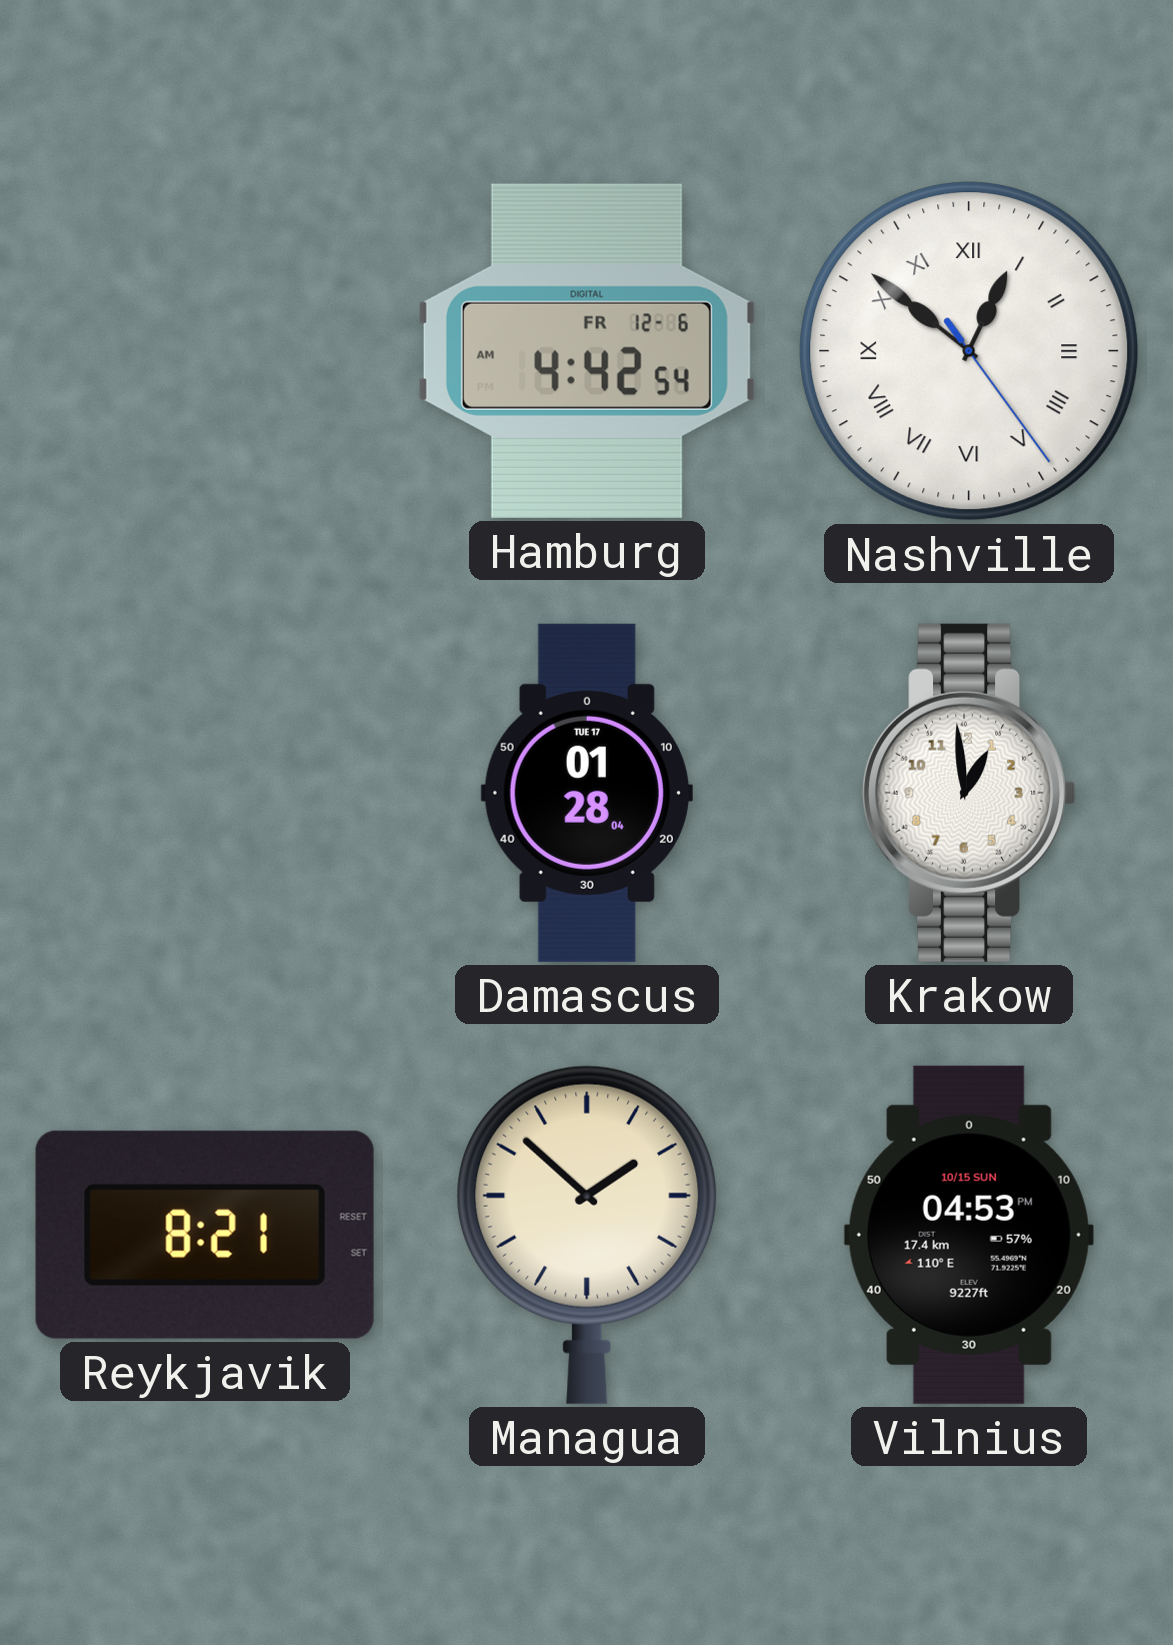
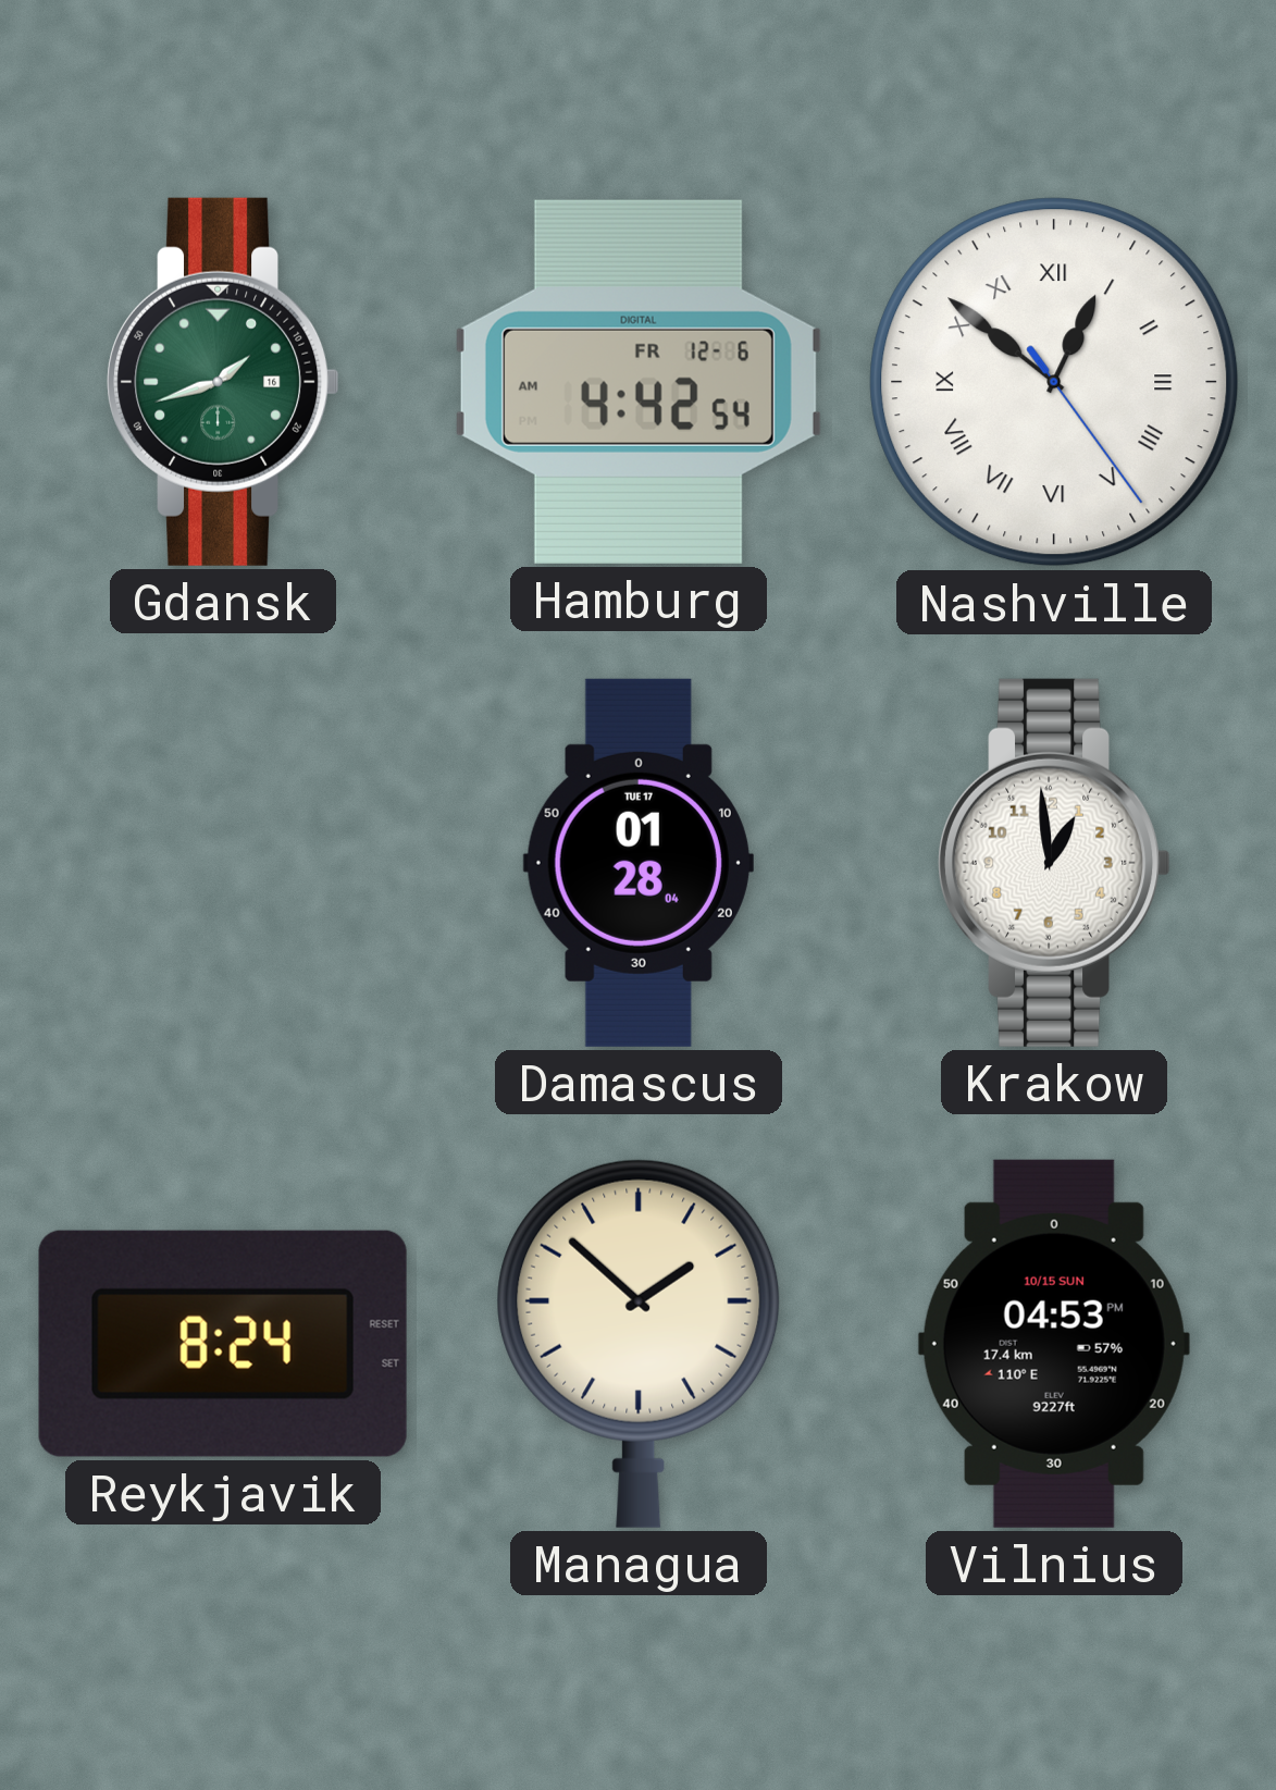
Gdansk: none -> 1:42 (223, 382)
Reykjavik: 8:21 -> 8:24 (223, 1344)
